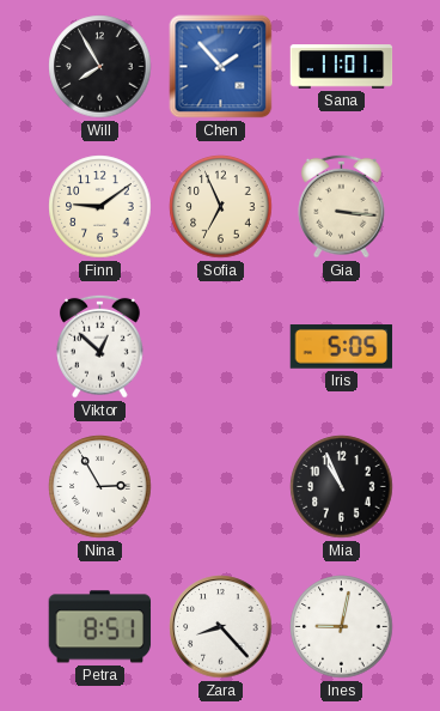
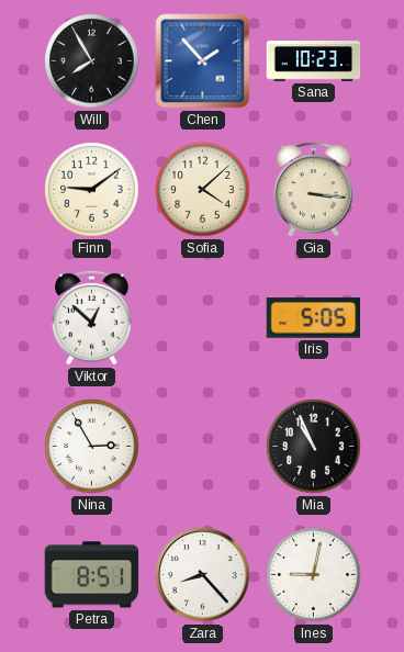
Sana: 11:01 -> 10:23 (314, 61)
Sofia: 6:56 -> 4:08 (203, 190)
